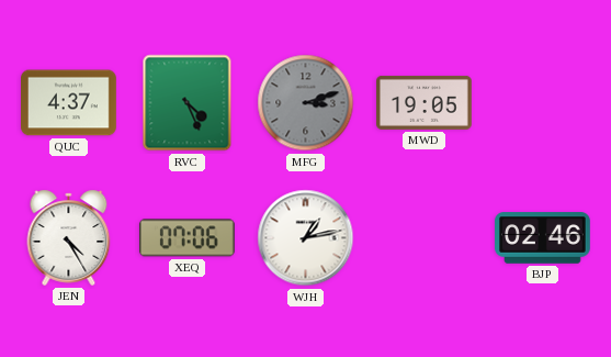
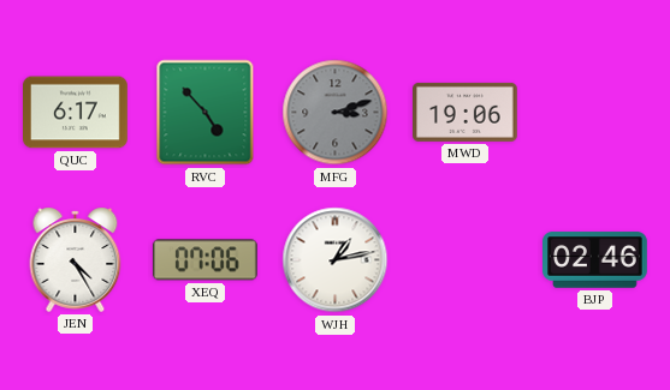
QUC: 4:37 -> 6:17 (76, 113)
RVC: 4:26 -> 4:53 (206, 113)
MWD: 19:05 -> 19:06 (466, 112)
